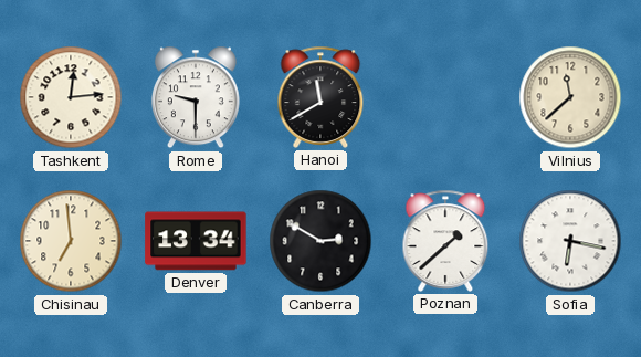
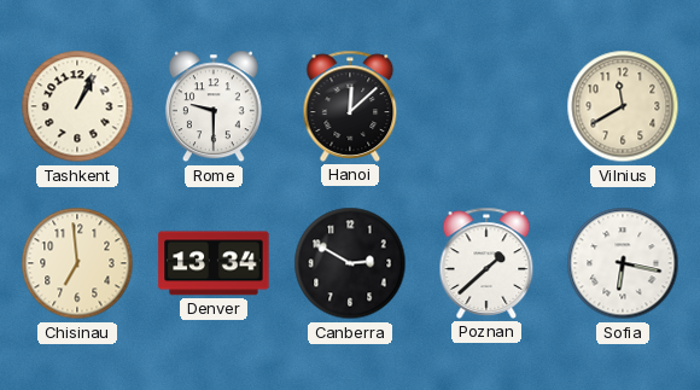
Tashkent: 12:14 -> 1:04 (77, 106)
Hanoi: 11:40 -> 12:08 (350, 106)
Vilnius: 11:38 -> 11:40 (623, 106)
